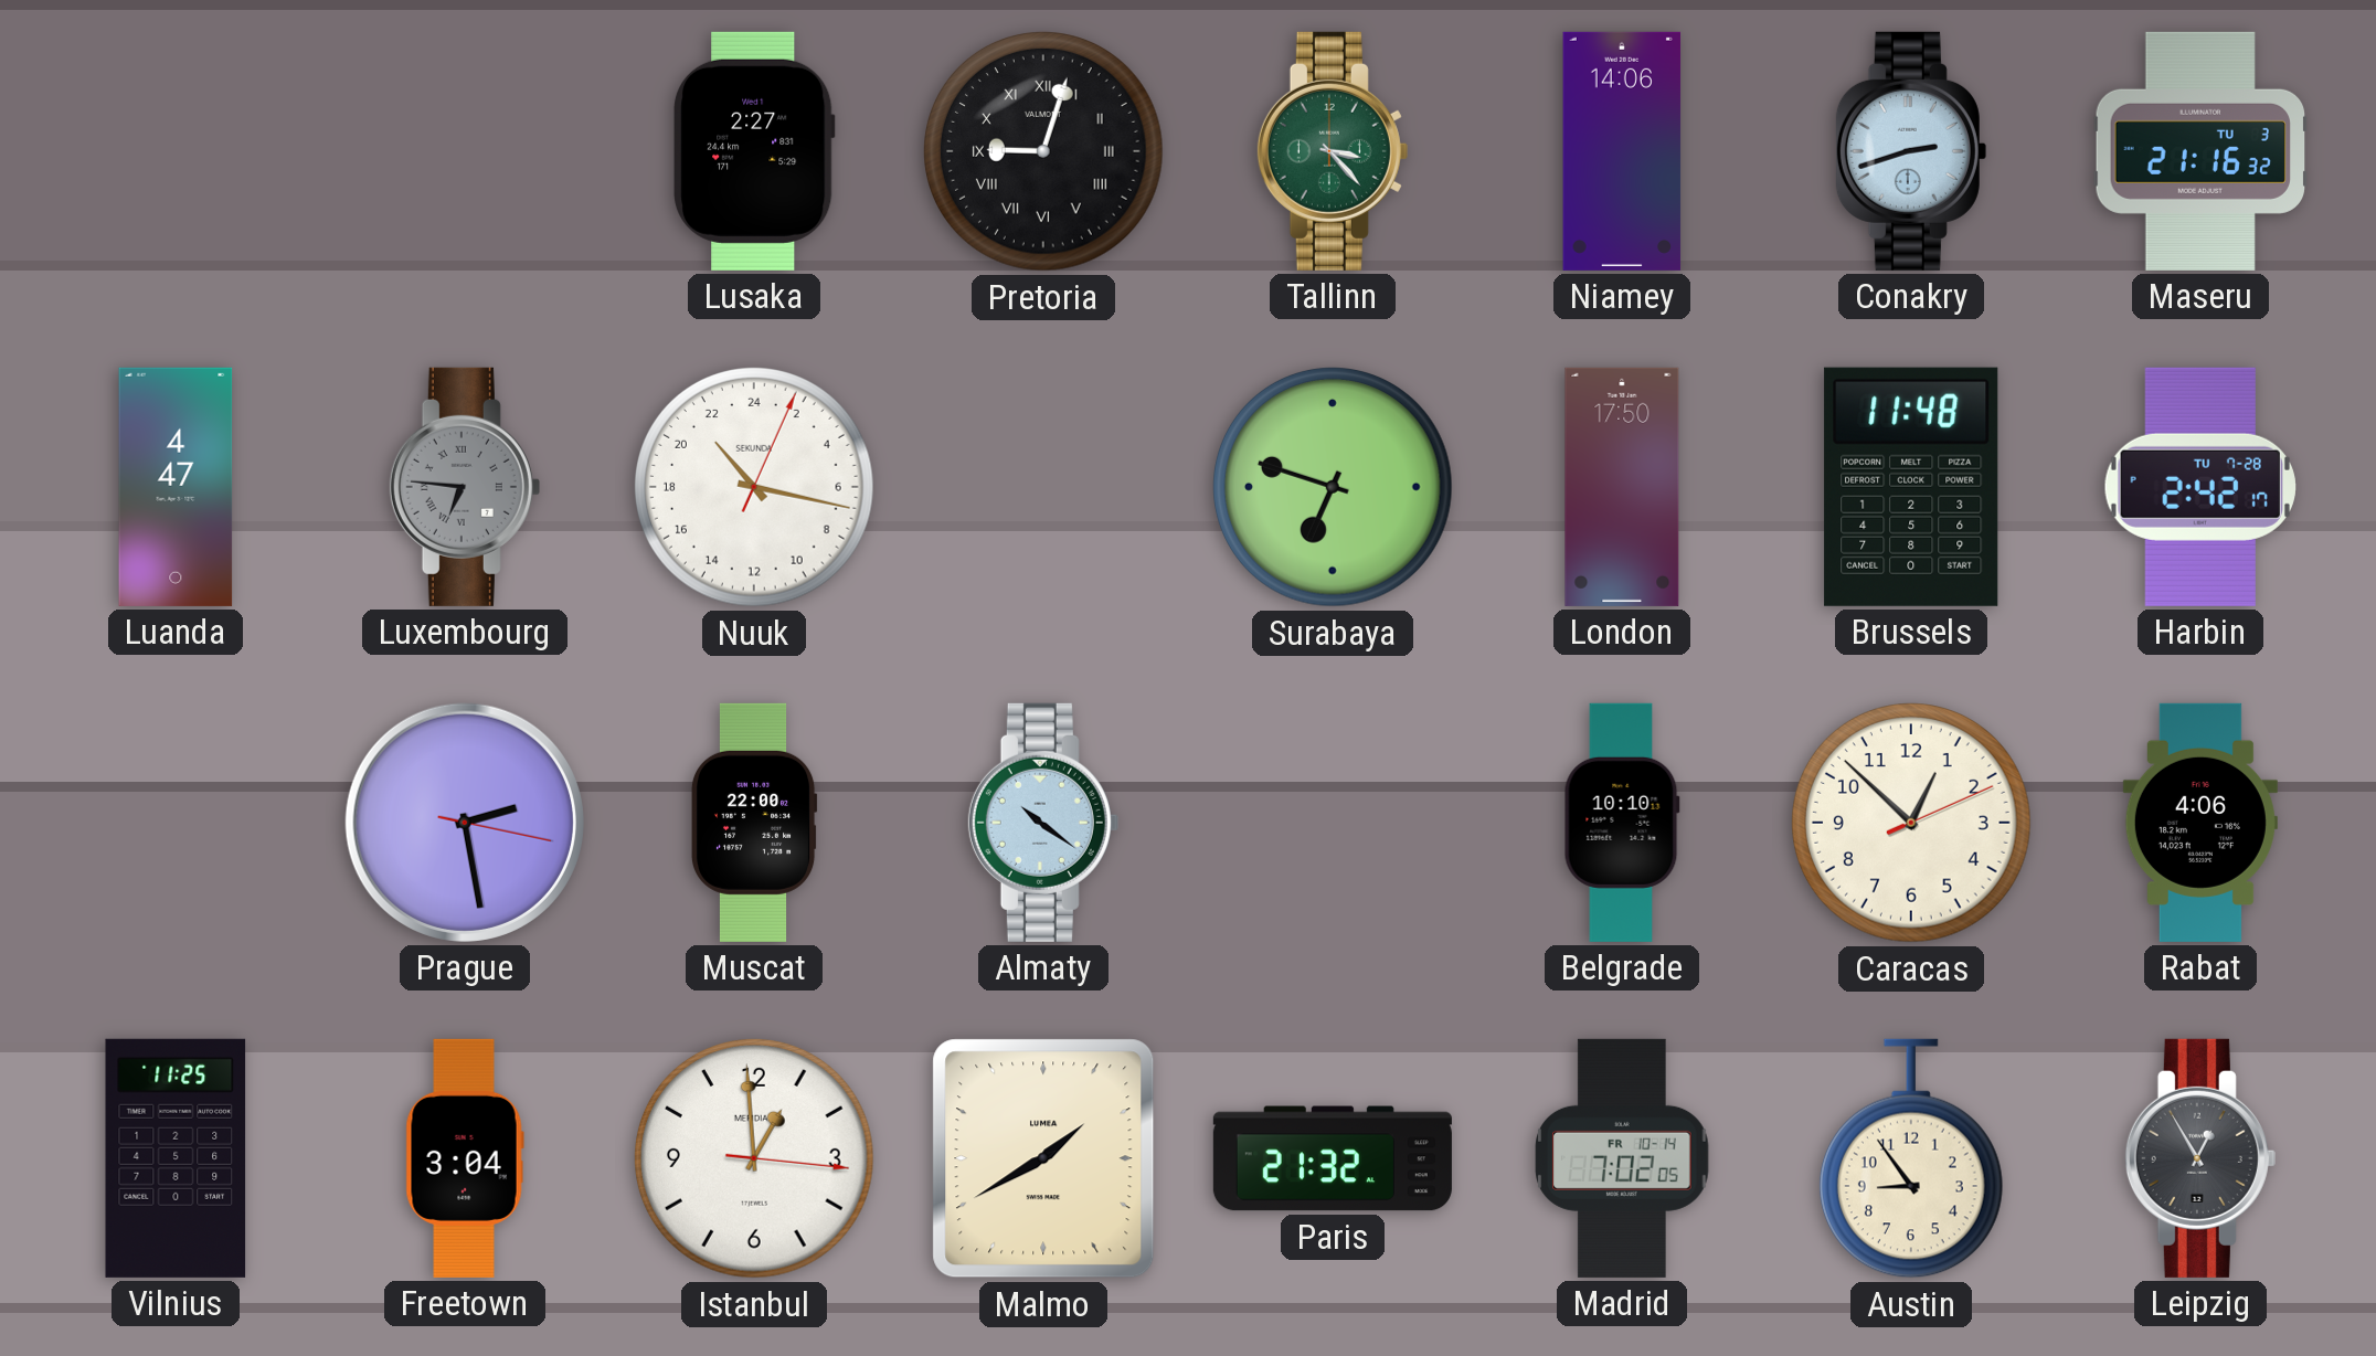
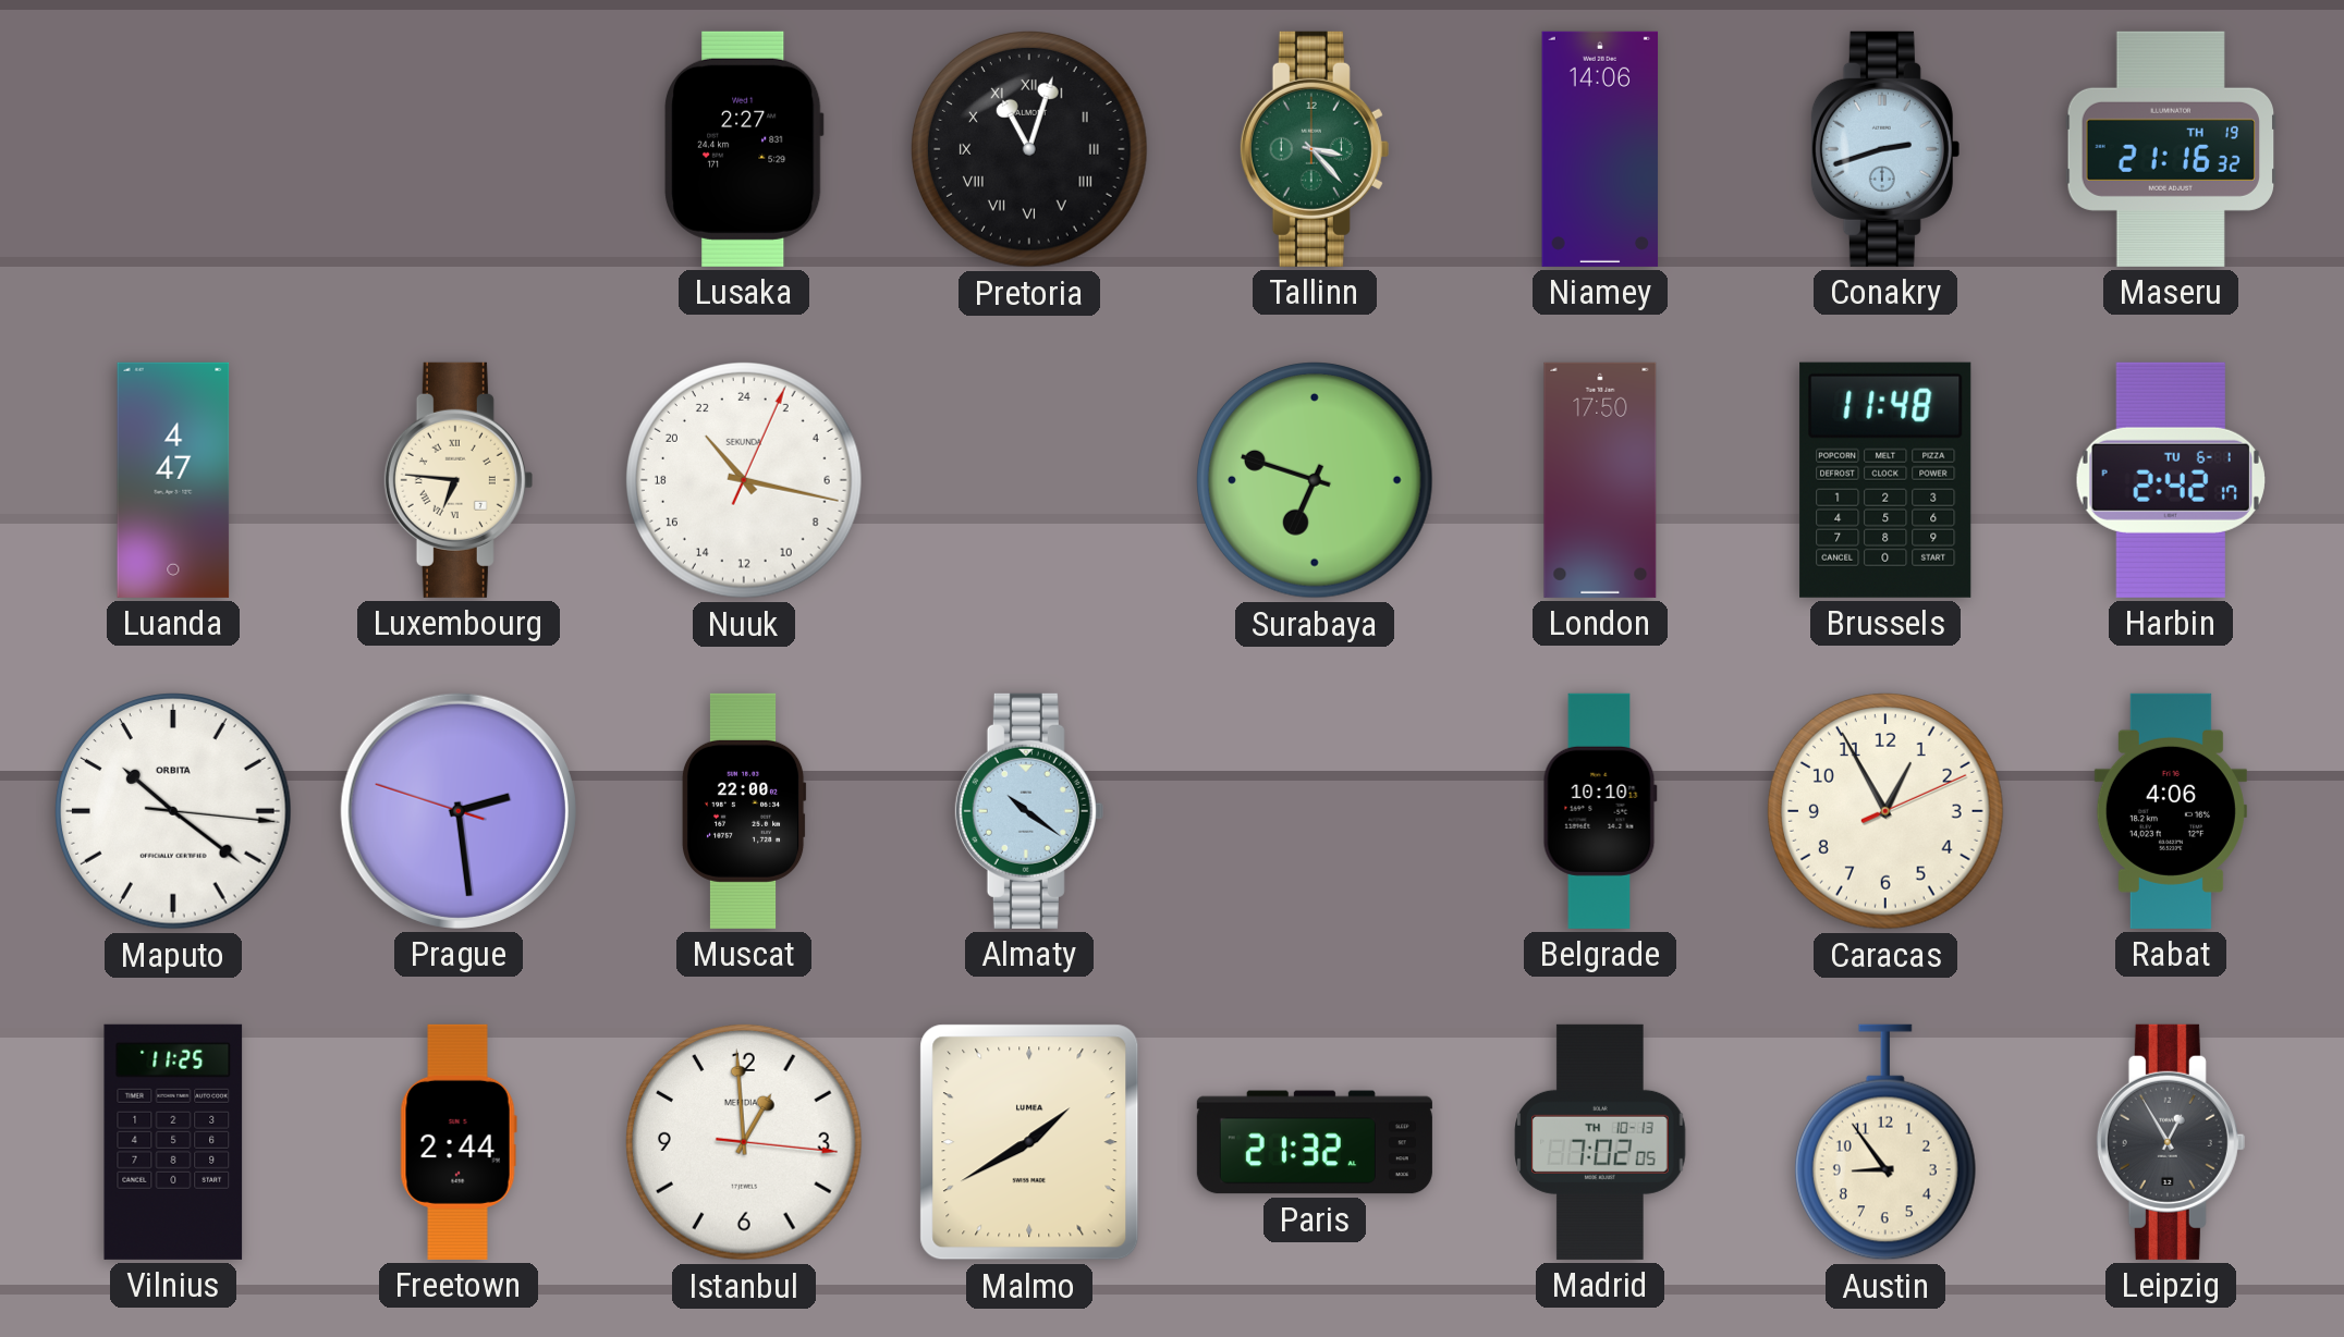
Pretoria: 9:03 -> 11:03 (1030, 150)
Maseru date: TU 3 -> TH 19 (2170, 149)
Luxembourg dial: grey -> cream (459, 480)
Harbin date: TU 7-28 -> TU 6-1 (2171, 480)
Maputo: none -> 10:21 (174, 812)
Prague: 2:28:17 -> 2:28:48 (459, 811)
Caracas: 12:52 -> 12:55 (1887, 812)
Freetown: 3:04 -> 2:44 (459, 1142)
Madrid date: FR 10-14 -> TH 10-13 (1600, 1142)
